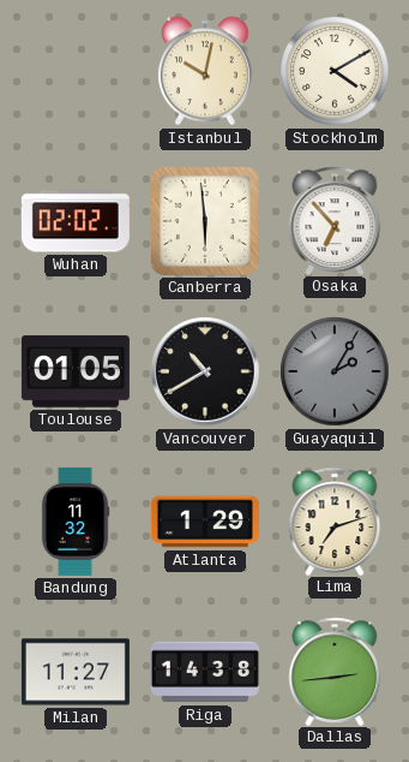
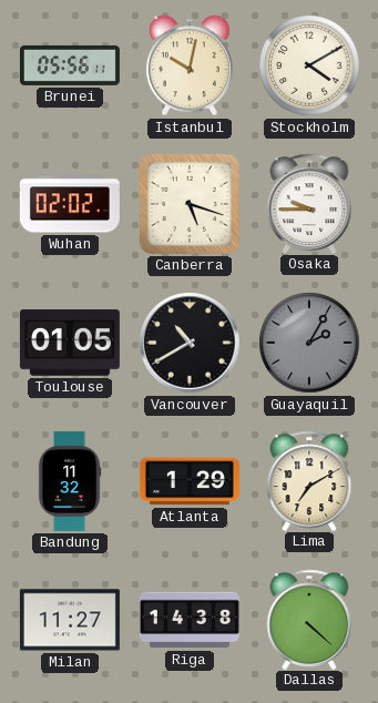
Brunei: none -> 05:56 (70, 65)
Canberra: 5:59 -> 5:18 (190, 204)
Osaka: 6:53 -> 9:45 (309, 203)
Lima: 7:12 -> 7:10 (309, 480)
Dallas: 2:44 -> 4:22 (309, 619)
